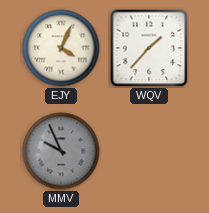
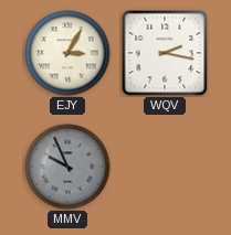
EJY: 4:04 -> 3:05 (67, 53)
WQV: 1:37 -> 2:17 (165, 53)
